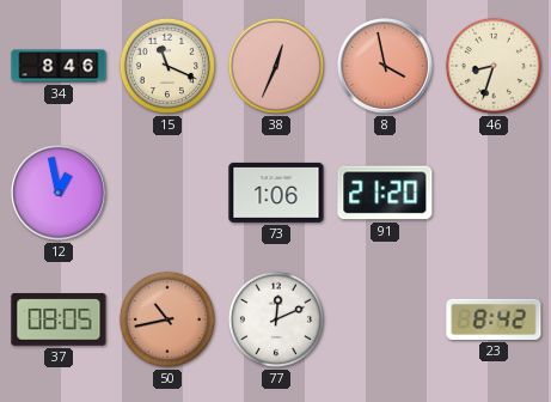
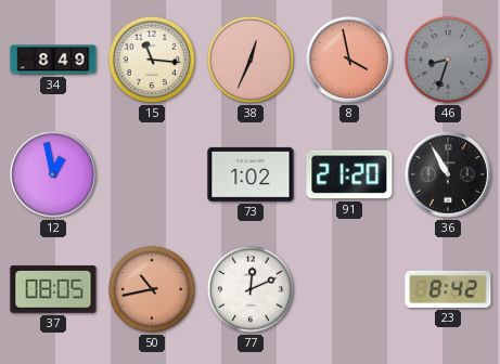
34: 8:46 -> 8:49 (53, 60)
15: 11:19 -> 11:16 (152, 60)
46 dial: cream -> grey (448, 60)
73: 1:06 -> 1:02 (251, 174)
36: none -> 10:55 (448, 174)
